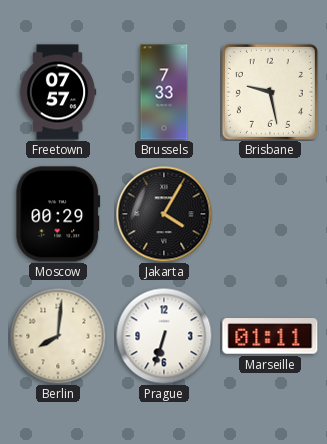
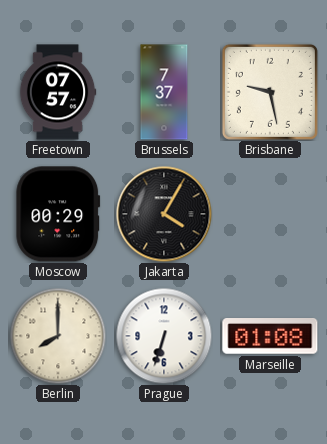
Brussels: 7:33 -> 7:37 (164, 92)
Berlin: 8:01 -> 8:00 (58, 336)
Marseille: 01:11 -> 01:08 (270, 336)
